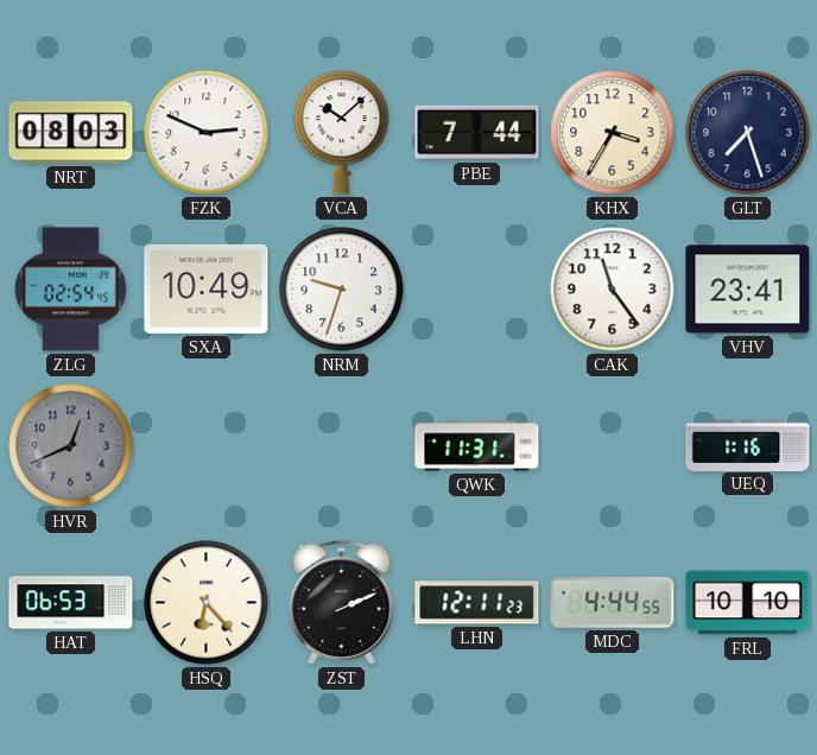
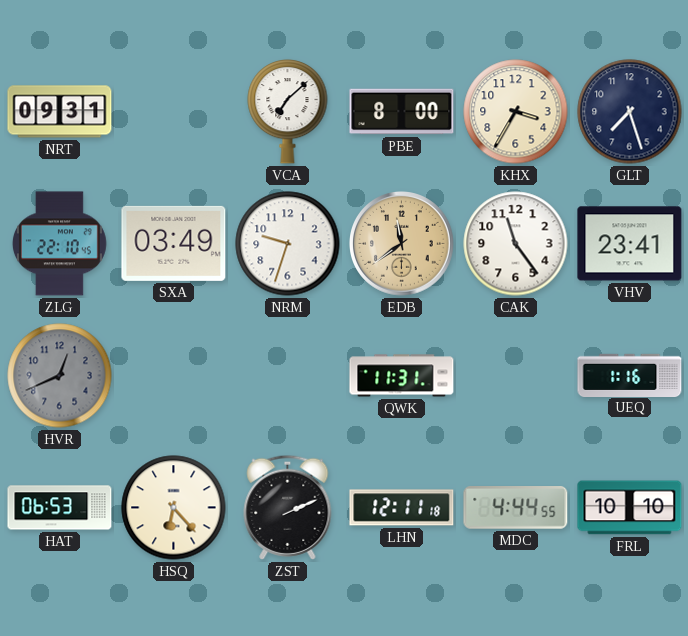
NRT: 08:03 -> 09:31 (60, 112)
FZK: 2:49 -> none (207, 133)
VCA: 10:08 -> 7:08 (288, 111)
PBE: 7:44 -> 8:00 (402, 112)
ZLG: 02:54 -> 22:10 (59, 244)
SXA: 10:49 -> 03:49 (174, 243)
EDB: none -> 11:39 (402, 244)
LHN: 12:11:23 -> 12:11:18 (402, 508)
